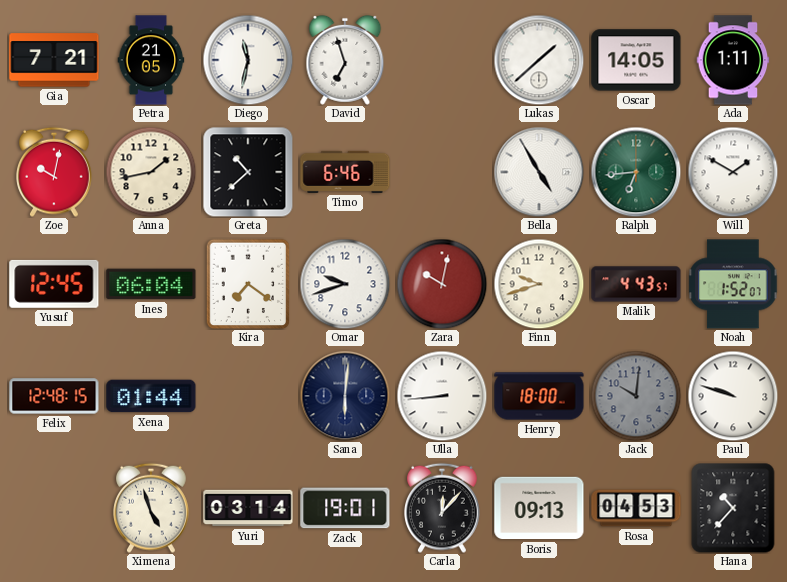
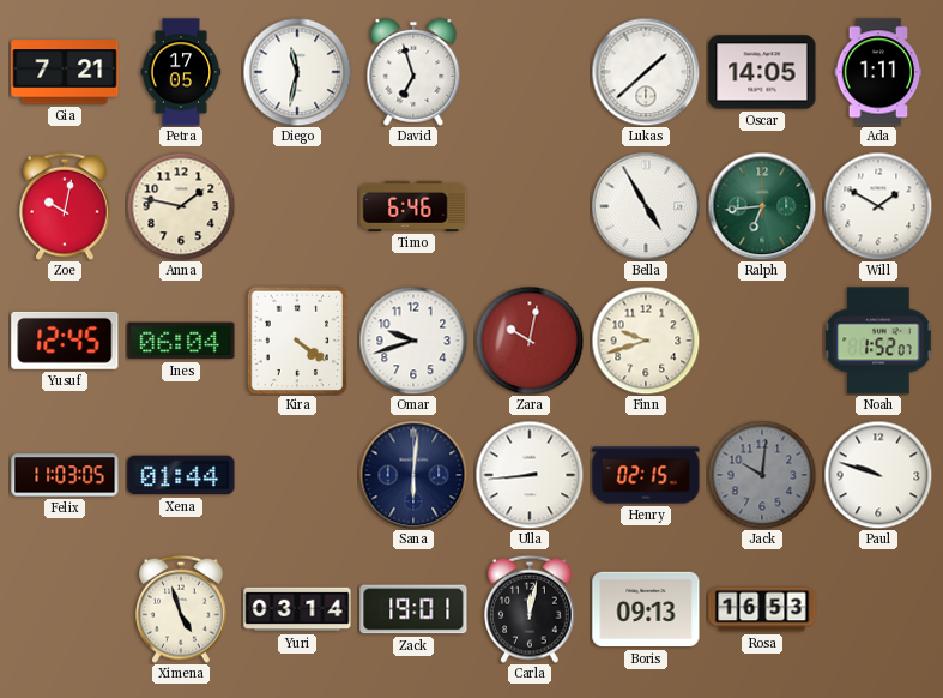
Petra: 21:05 -> 17:05 (181, 72)
Anna: 1:43 -> 1:47 (181, 206)
Greta: 10:38 -> none (248, 172)
Kira: 7:21 -> 4:21 (297, 341)
Malik: 4:43 -> none (636, 284)
Felix: 12:48 -> 11:03 (65, 475)
Henry: 18:00 -> 02:15 (646, 475)
Carla: 12:07 -> 12:02 (531, 609)
Rosa: 04:53 -> 16:53 (762, 609)
Hana: 10:37 -> none (733, 508)
